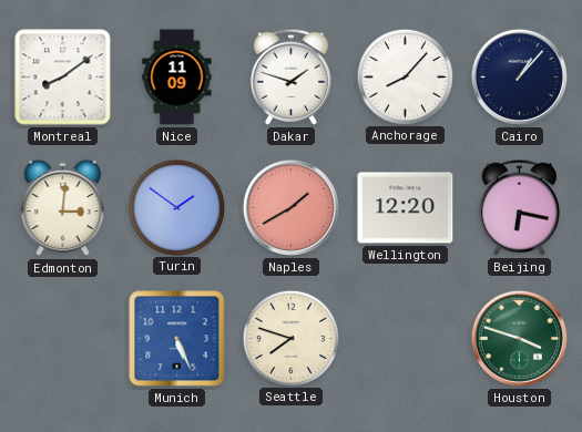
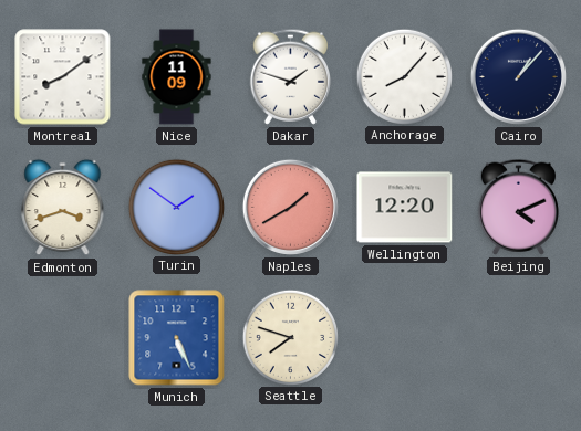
Edmonton: 3:01 -> 3:42 (63, 208)
Beijing: 6:17 -> 4:11 (518, 207)
Houston: 3:48 -> none (519, 338)
